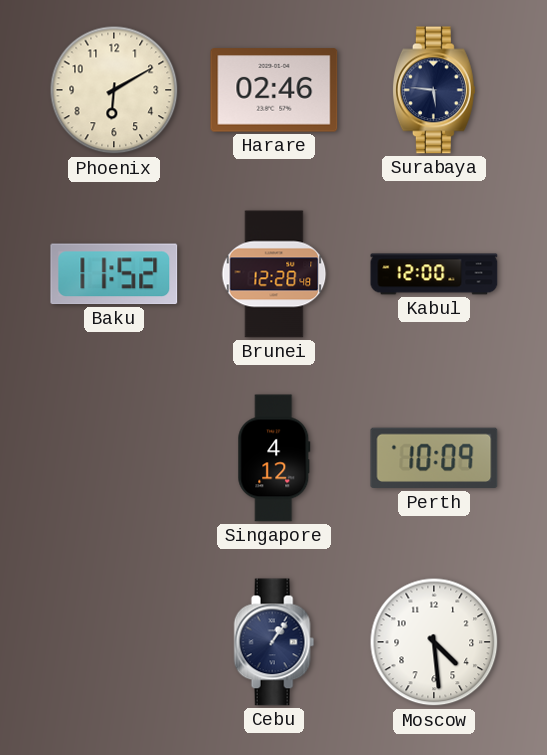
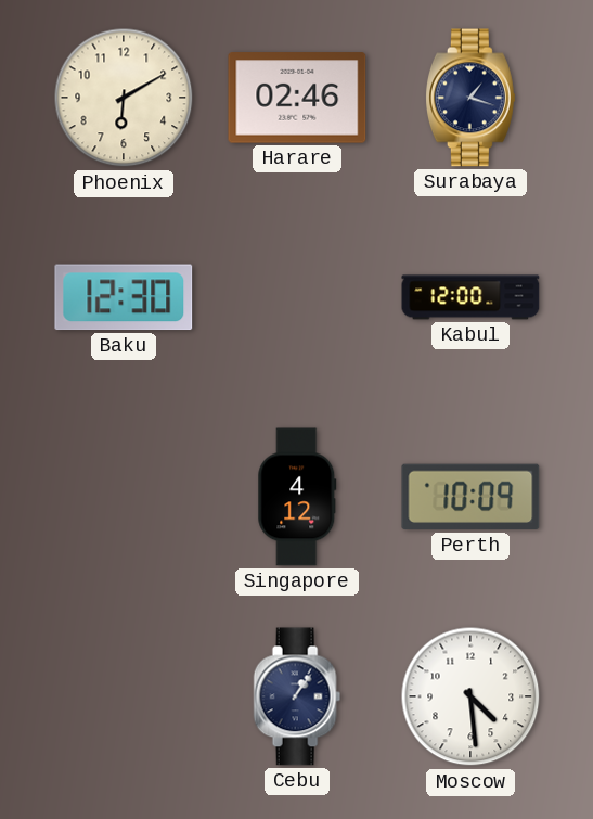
Surabaya: 5:46 -> 1:18 (470, 98)
Baku: 11:52 -> 12:30 (124, 297)
Brunei: 12:28 -> none (274, 274)
